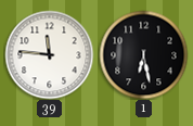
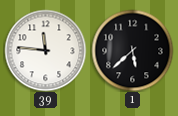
1: 6:28 -> 5:38 (132, 50)
